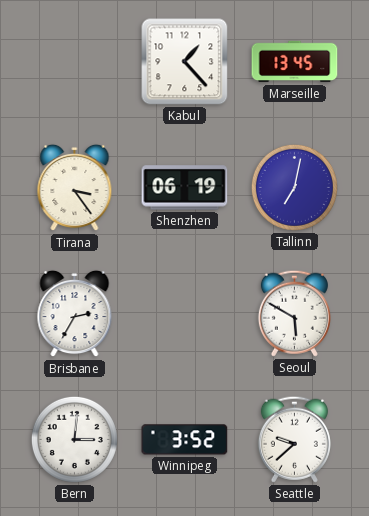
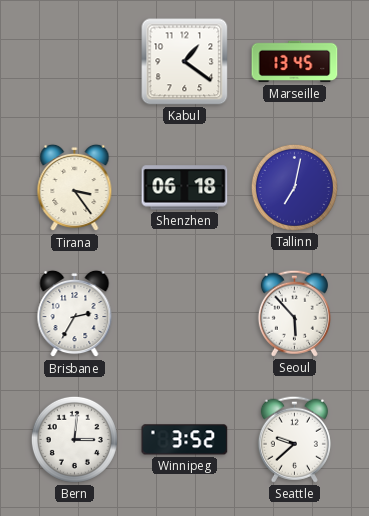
Kabul: 1:23 -> 1:21 (185, 62)
Shenzhen: 06:19 -> 06:18 (185, 188)
Seoul: 5:50 -> 5:53 (294, 313)
